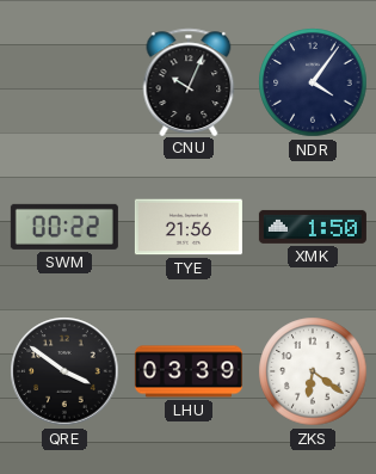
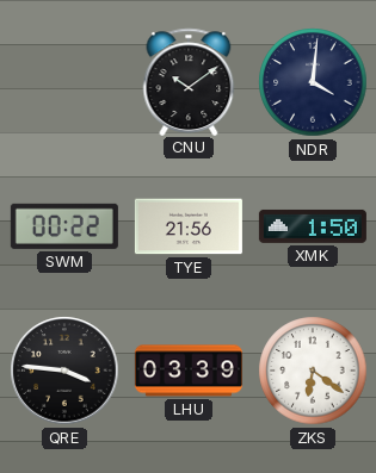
CNU: 10:04 -> 10:09 (189, 81)
NDR: 4:06 -> 4:01 (313, 82)
QRE: 3:51 -> 3:46 (64, 371)
